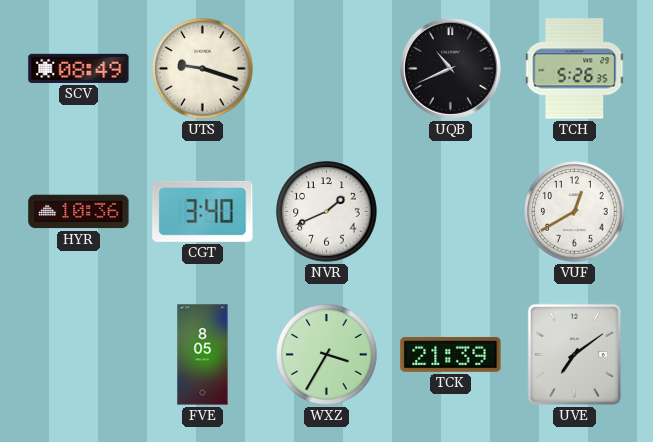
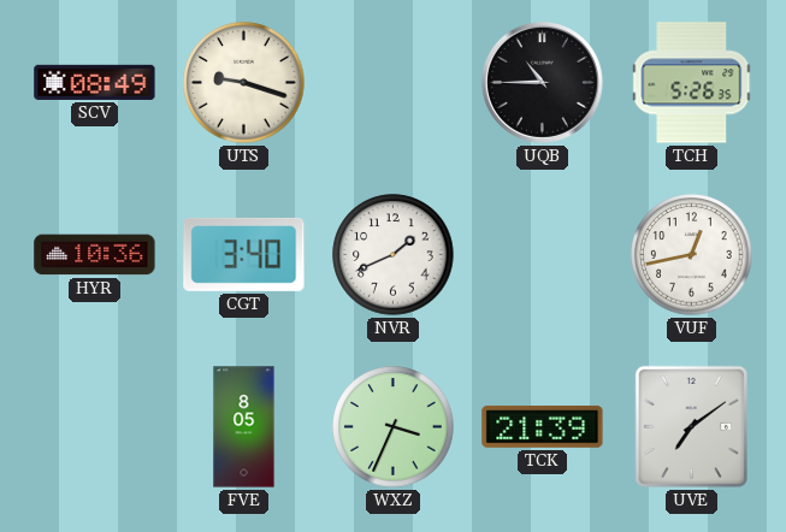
UQB: 10:41 -> 10:45 (542, 82)
VUF: 12:40 -> 12:43 (692, 255)
WXZ: 3:35 -> 3:34 (394, 427)
